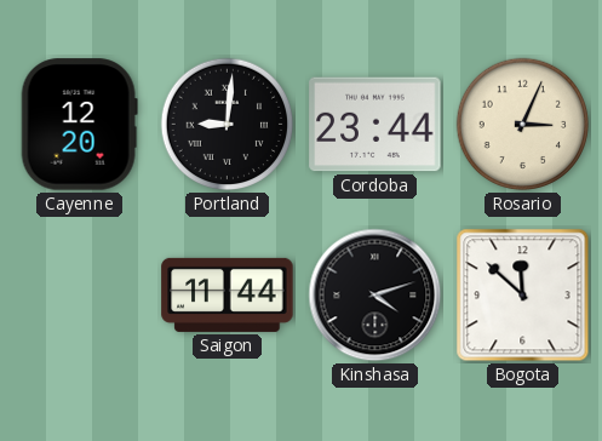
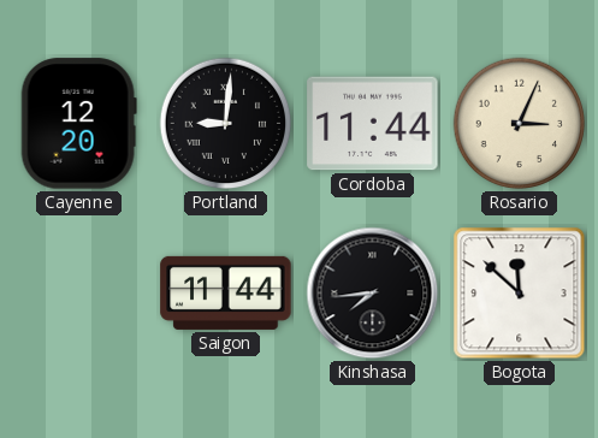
Cordoba: 23:44 -> 11:44 (373, 124)
Kinshasa: 4:12 -> 7:44 (373, 294)
